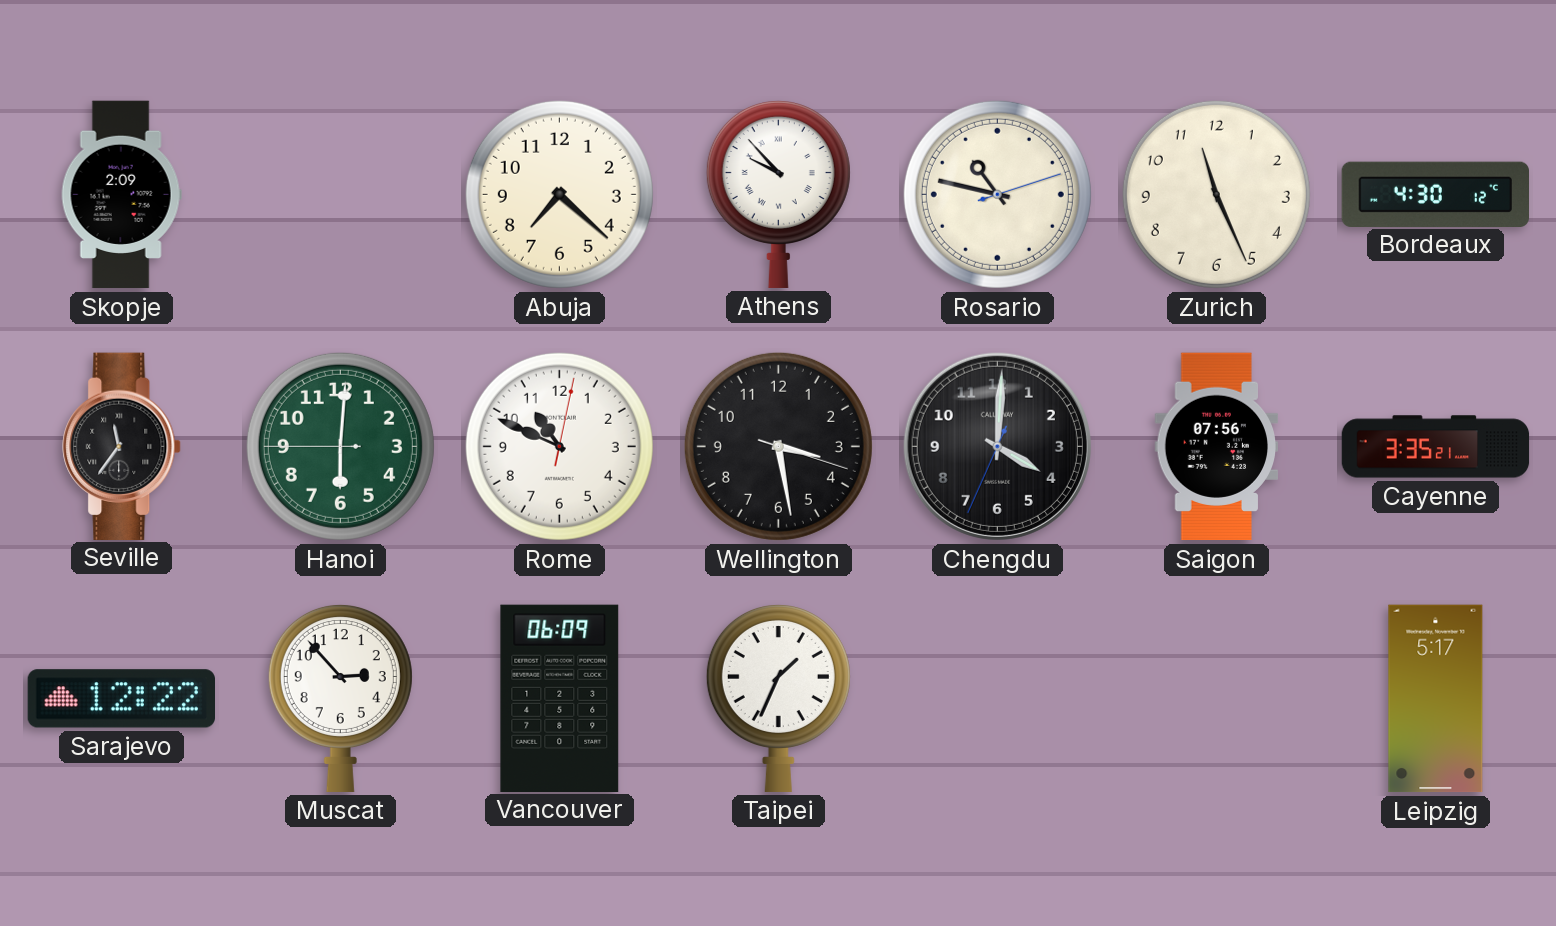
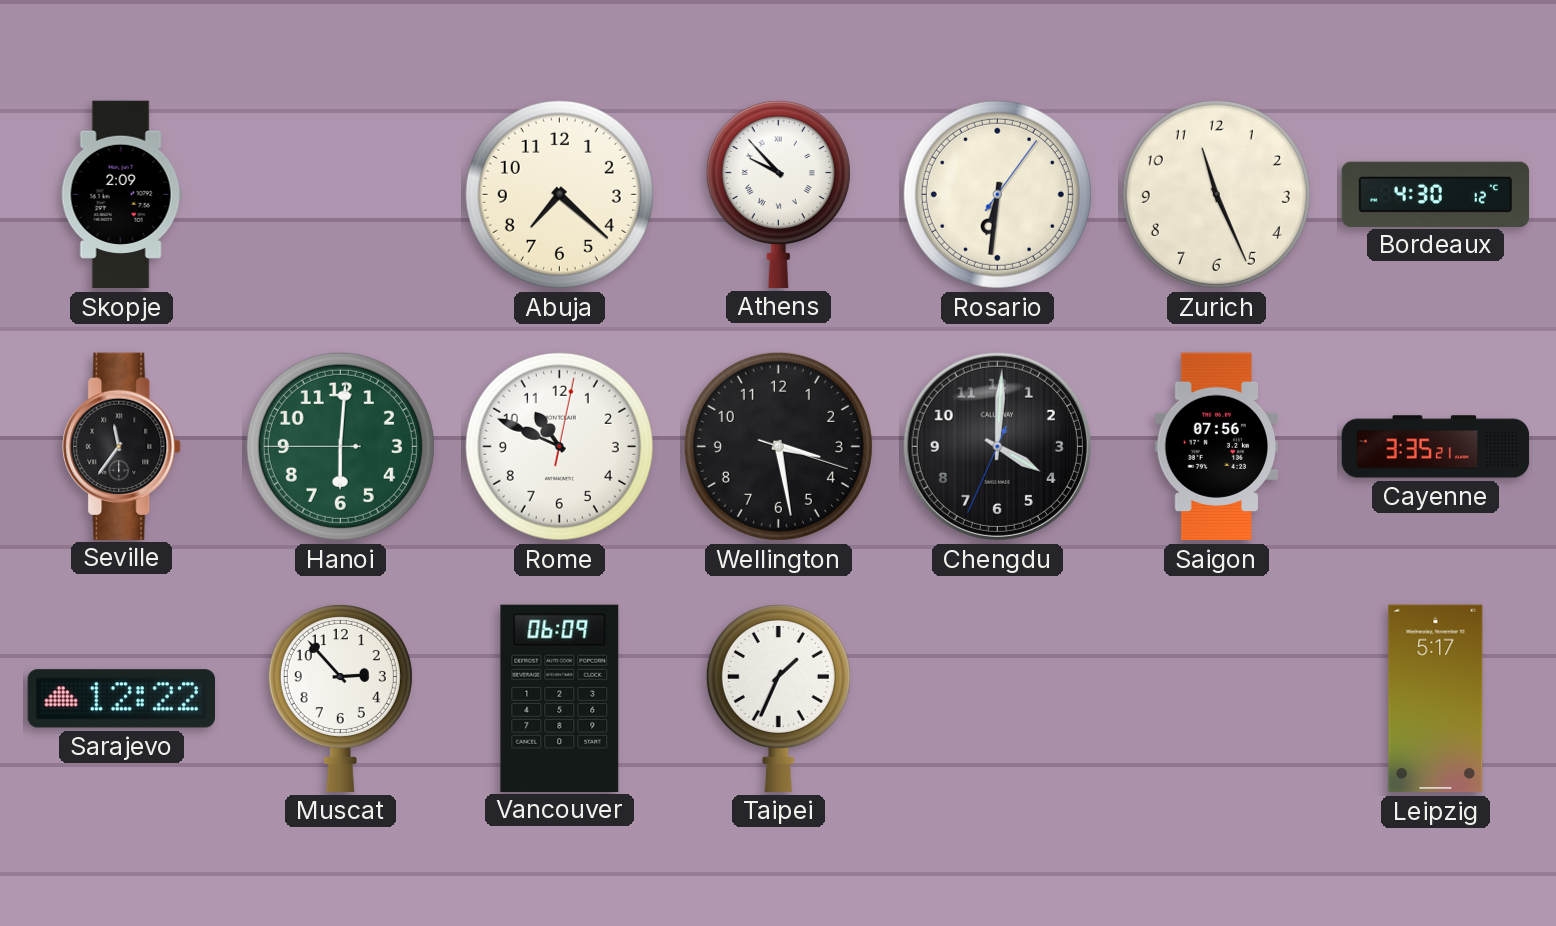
Rosario: 10:47 -> 6:31 (997, 194)
